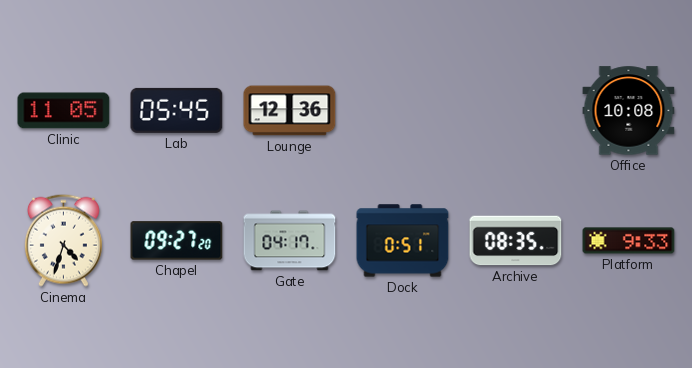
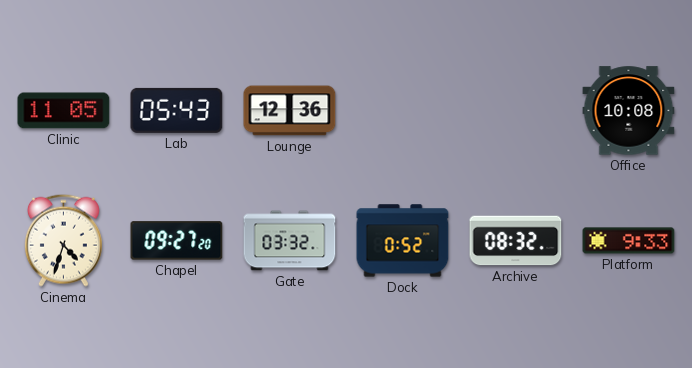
Lab: 05:45 -> 05:43 (177, 110)
Gate: 04:17 -> 03:32 (290, 241)
Dock: 0:51 -> 0:52 (403, 241)
Archive: 08:35 -> 08:32 (516, 241)
